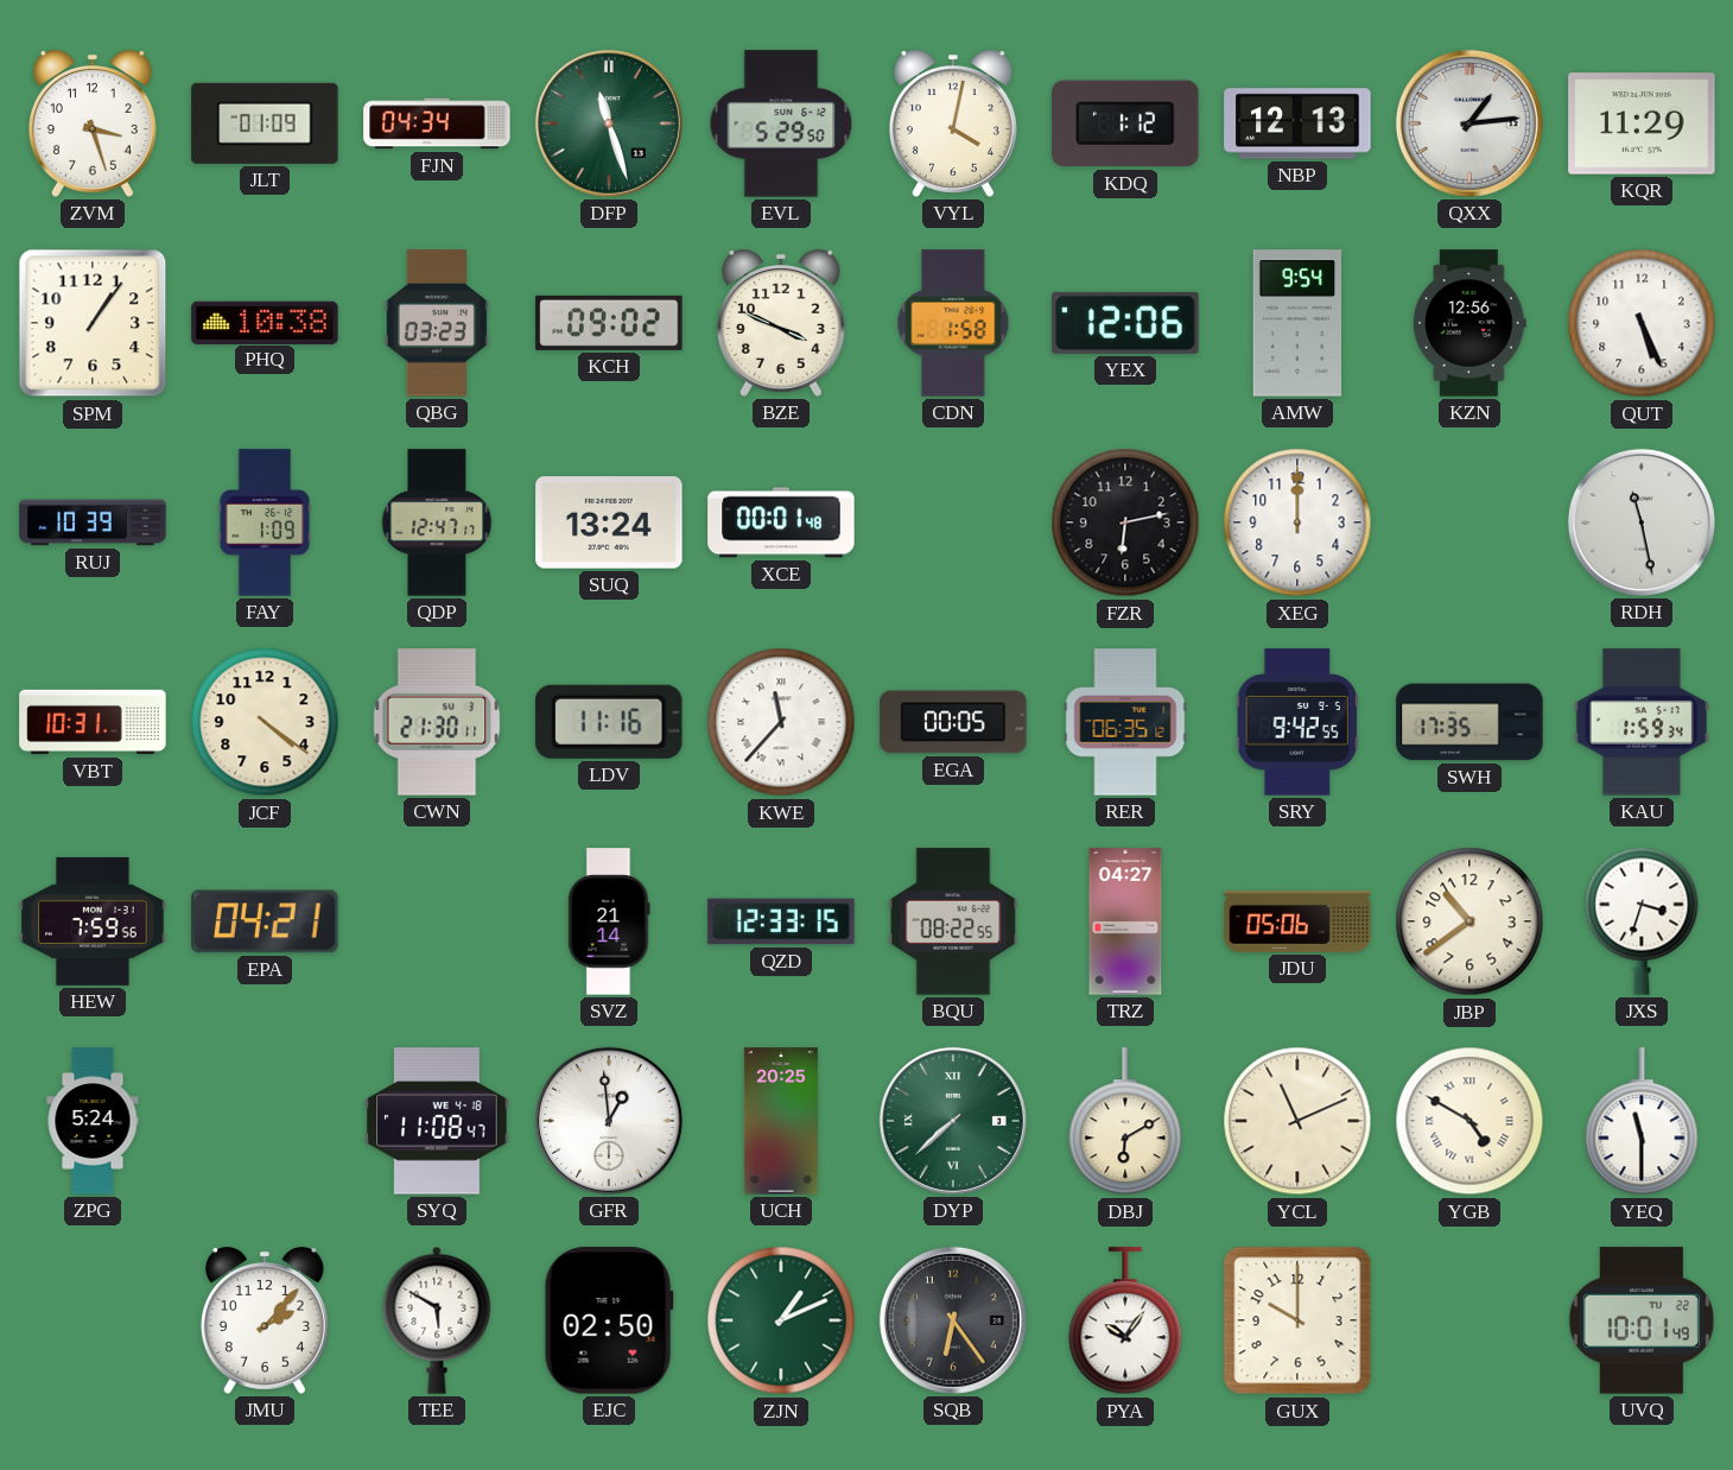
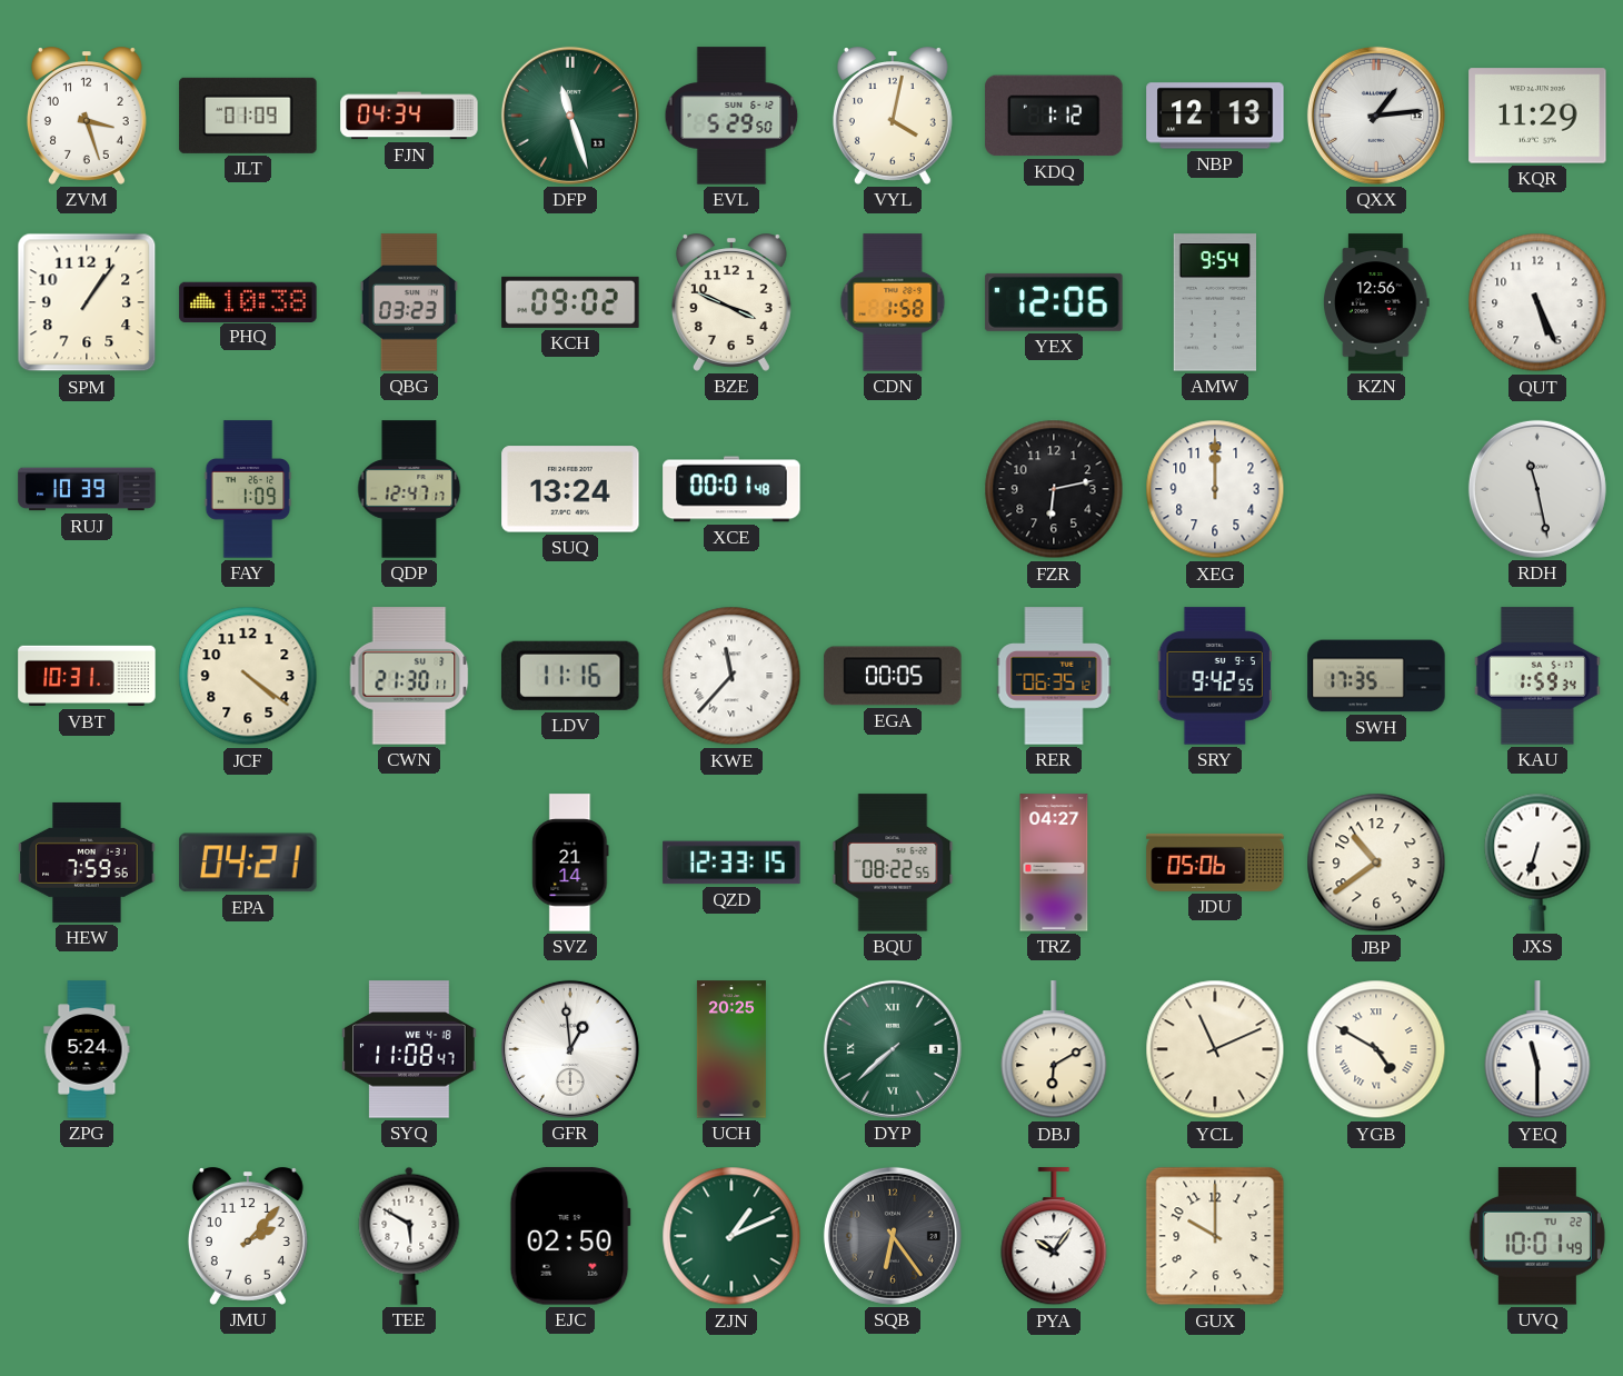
JXS: 3:33 -> 6:33 (1537, 863)
